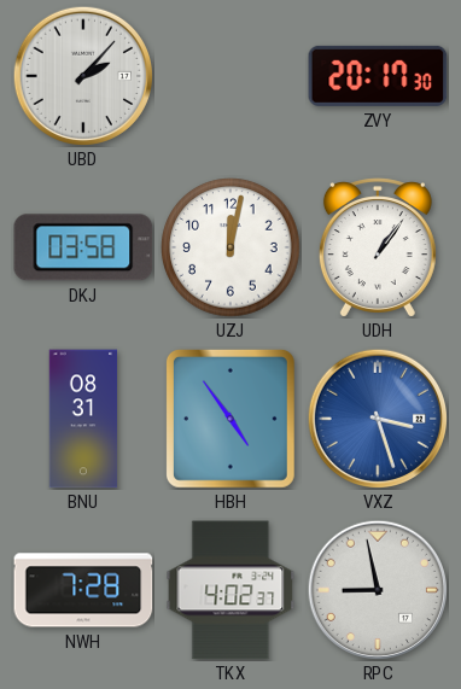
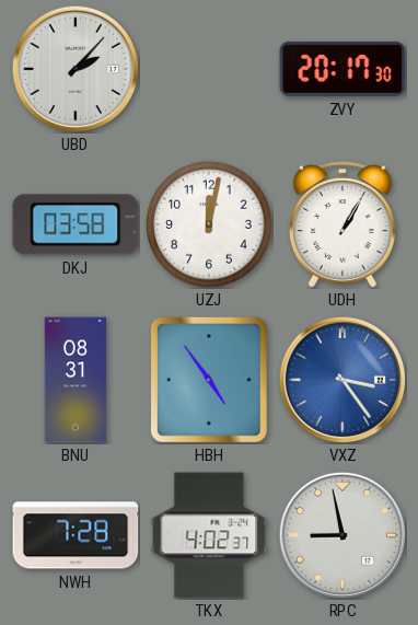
UDH: 1:06 -> 1:05 (342, 224)
VXZ: 3:27 -> 3:24 (341, 379)
